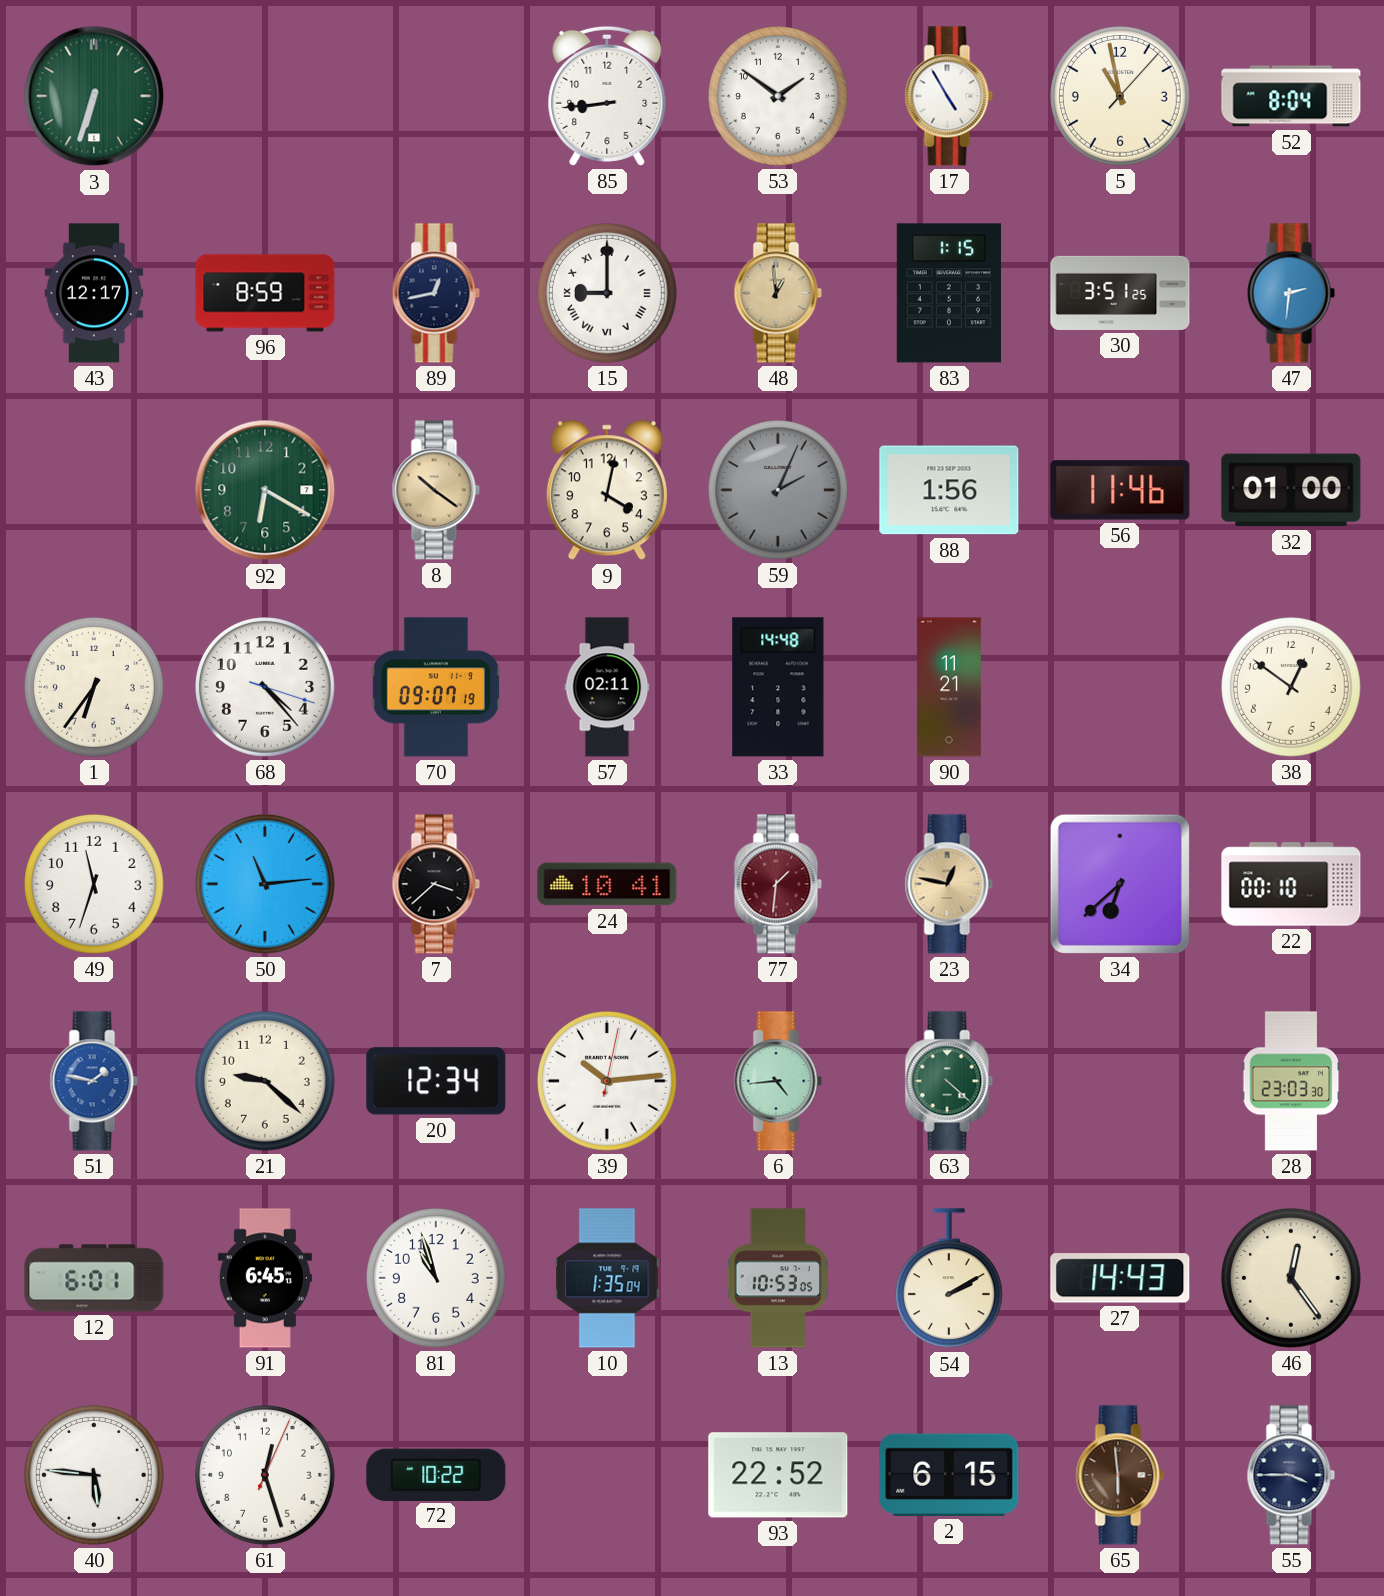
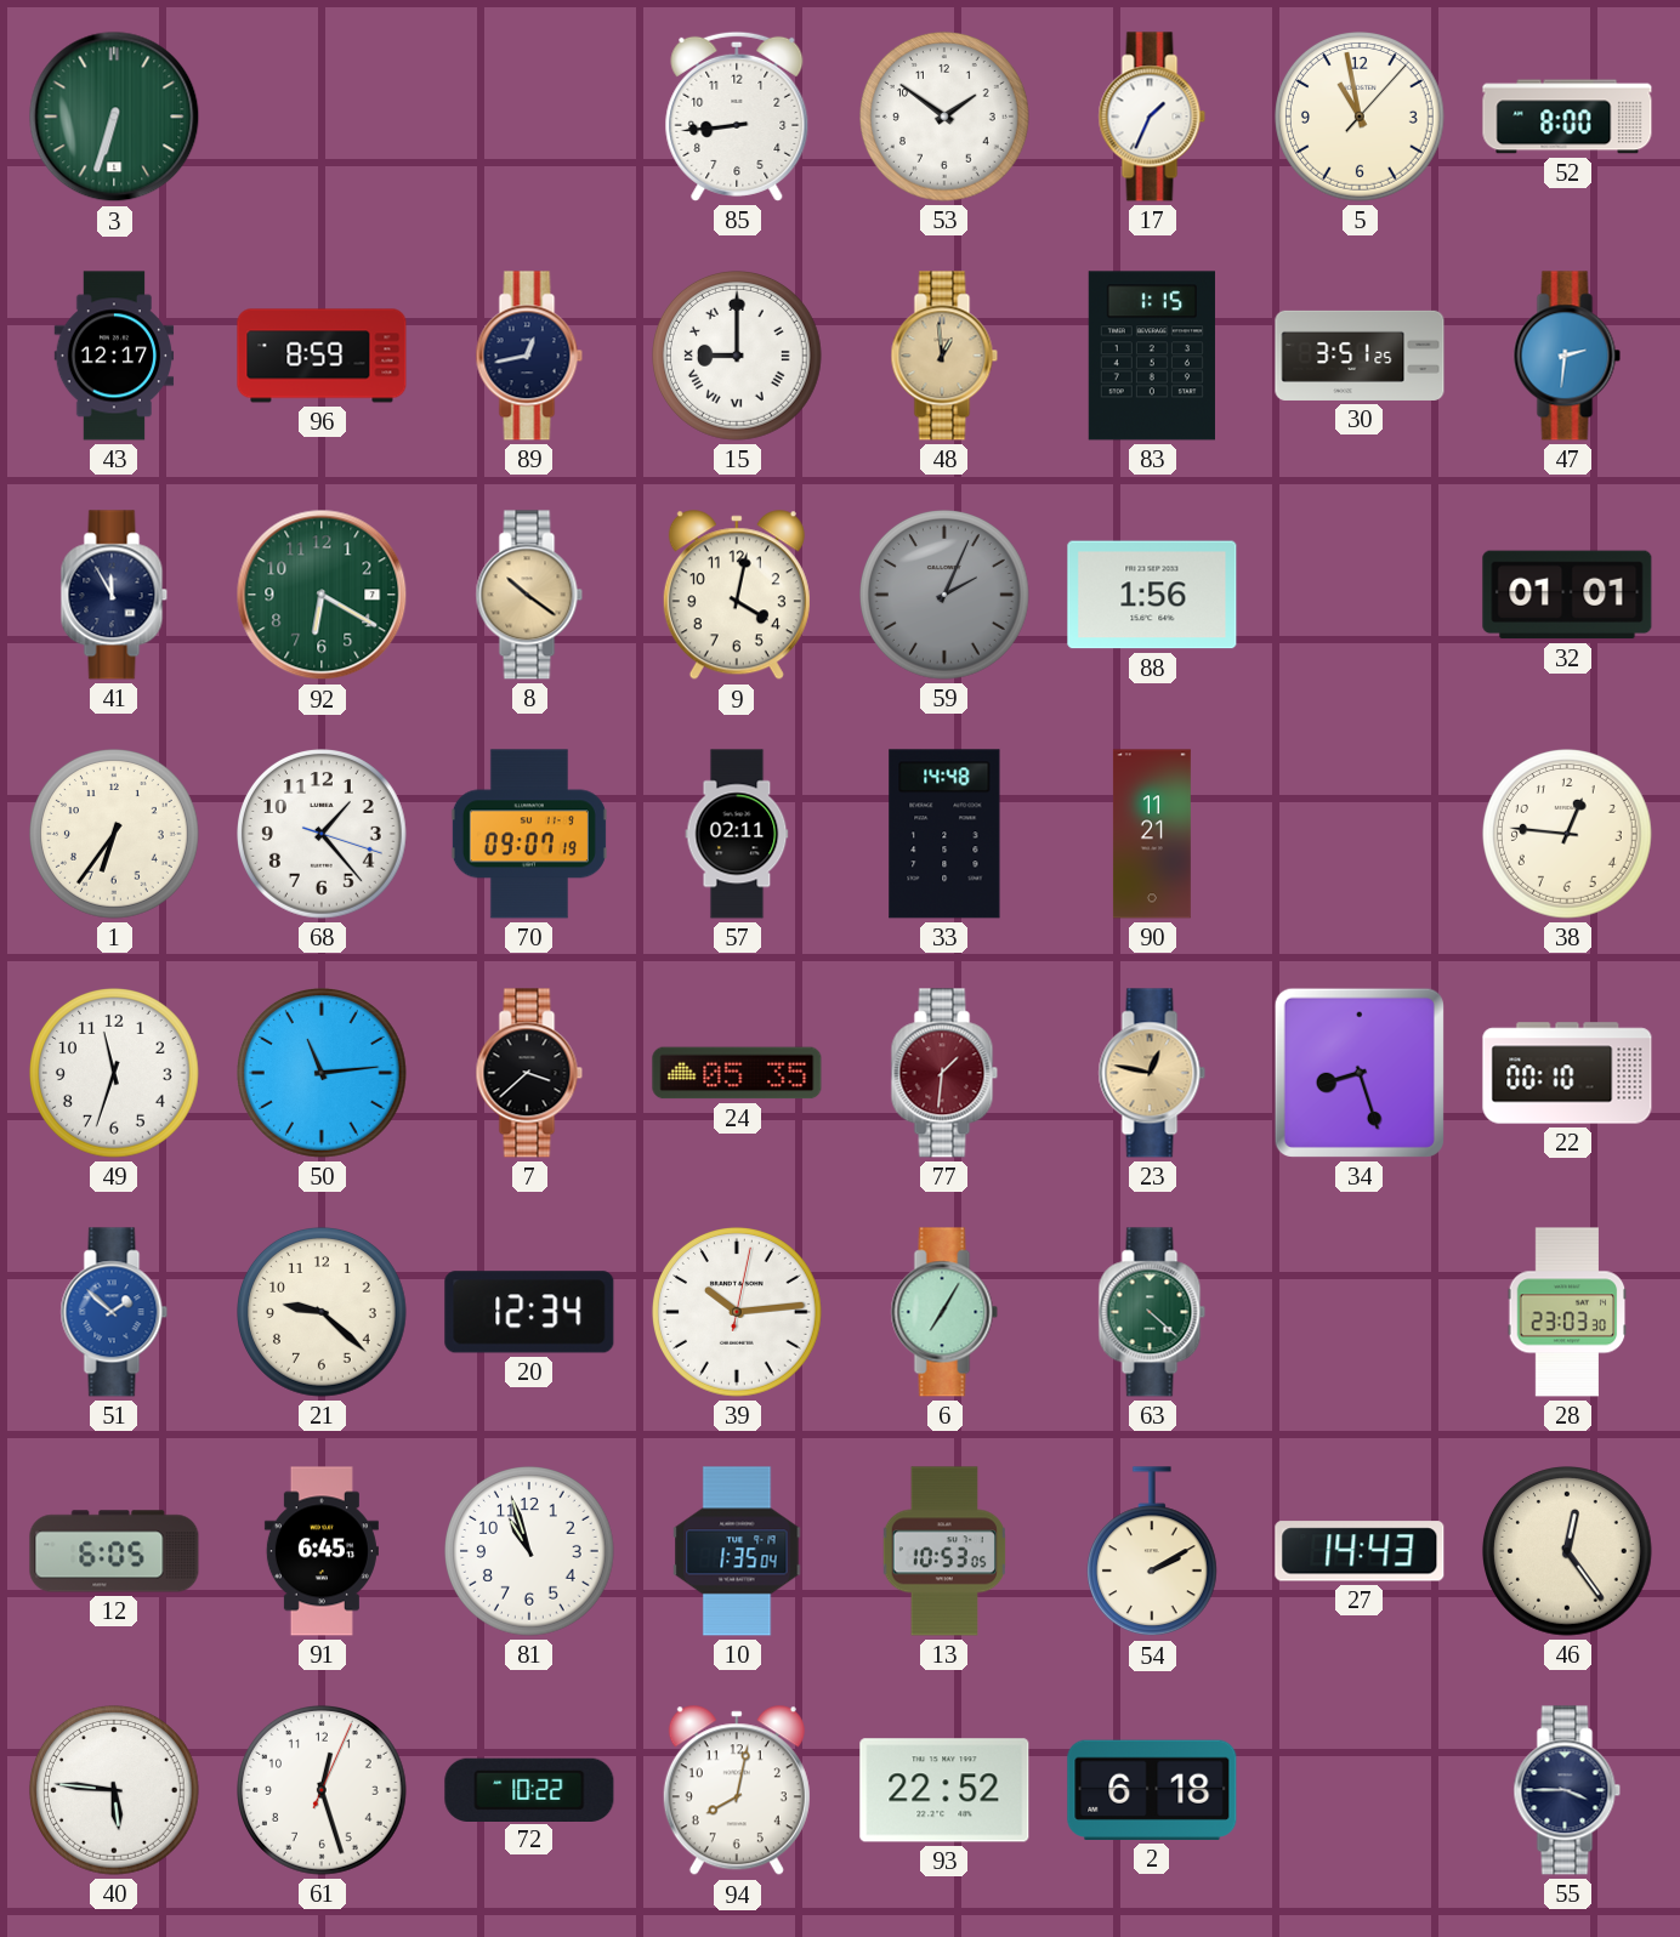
17: 4:55 -> 1:34 (1152, 117)
52: 8:04 -> 8:00 (1567, 117)
41: none -> 11:55 (114, 595)
56: 11:46 -> none (1120, 490)
32: 01:00 -> 01:01 (1567, 595)
68: 4:23 -> 1:23 (323, 835)
38: 12:51 -> 12:46 (1568, 835)
24: 10:41 -> 05:35 (737, 1073)
34: 6:38 -> 8:27 (1360, 1073)
51: 1:47 -> 1:52 (114, 1312)
6: 4:44 -> 7:05 (944, 1312)
12: 6:01 -> 6:05 (114, 1551)
94: none -> 8:02 (737, 1791)
2: 6:15 -> 6:18 (1152, 1790)
65: 5:59 -> none (1120, 1475)
